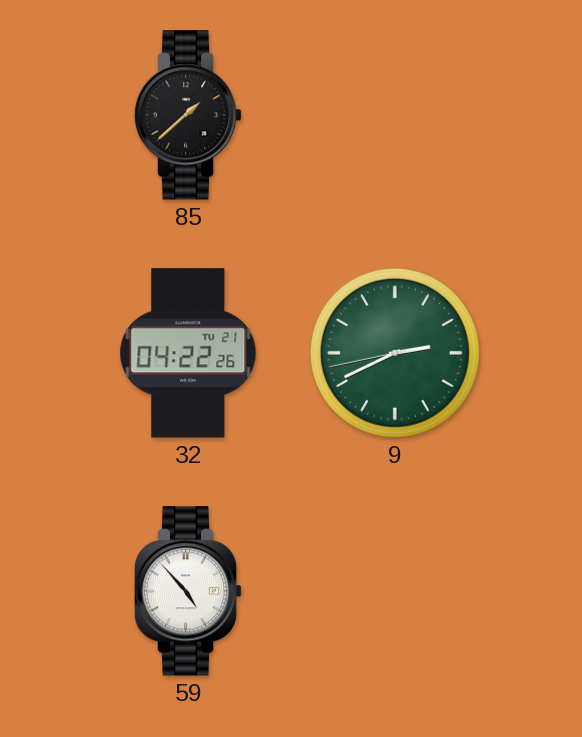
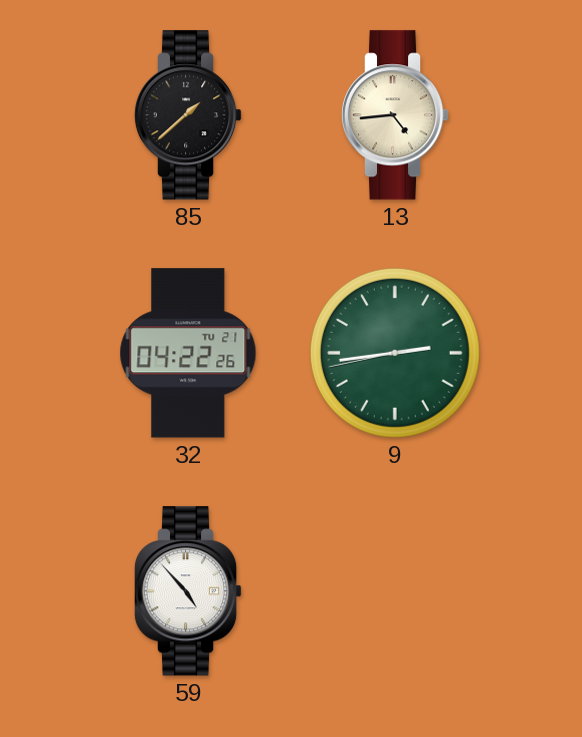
13: none -> 4:44 (395, 115)
9: 2:40 -> 2:43 (395, 353)
